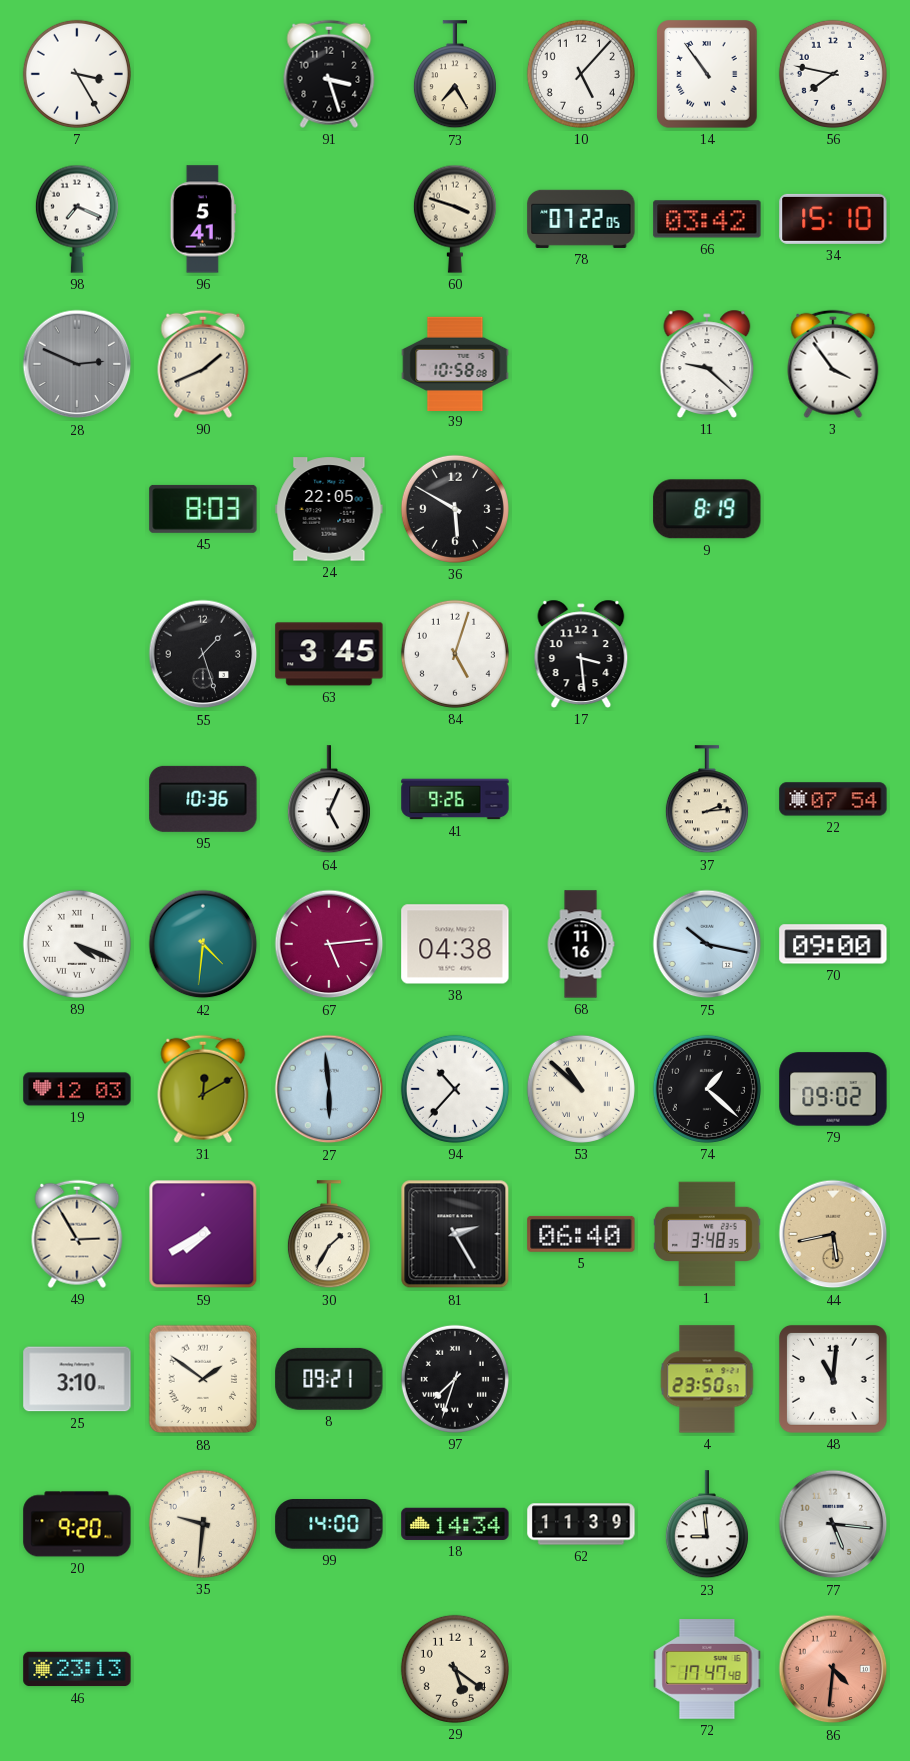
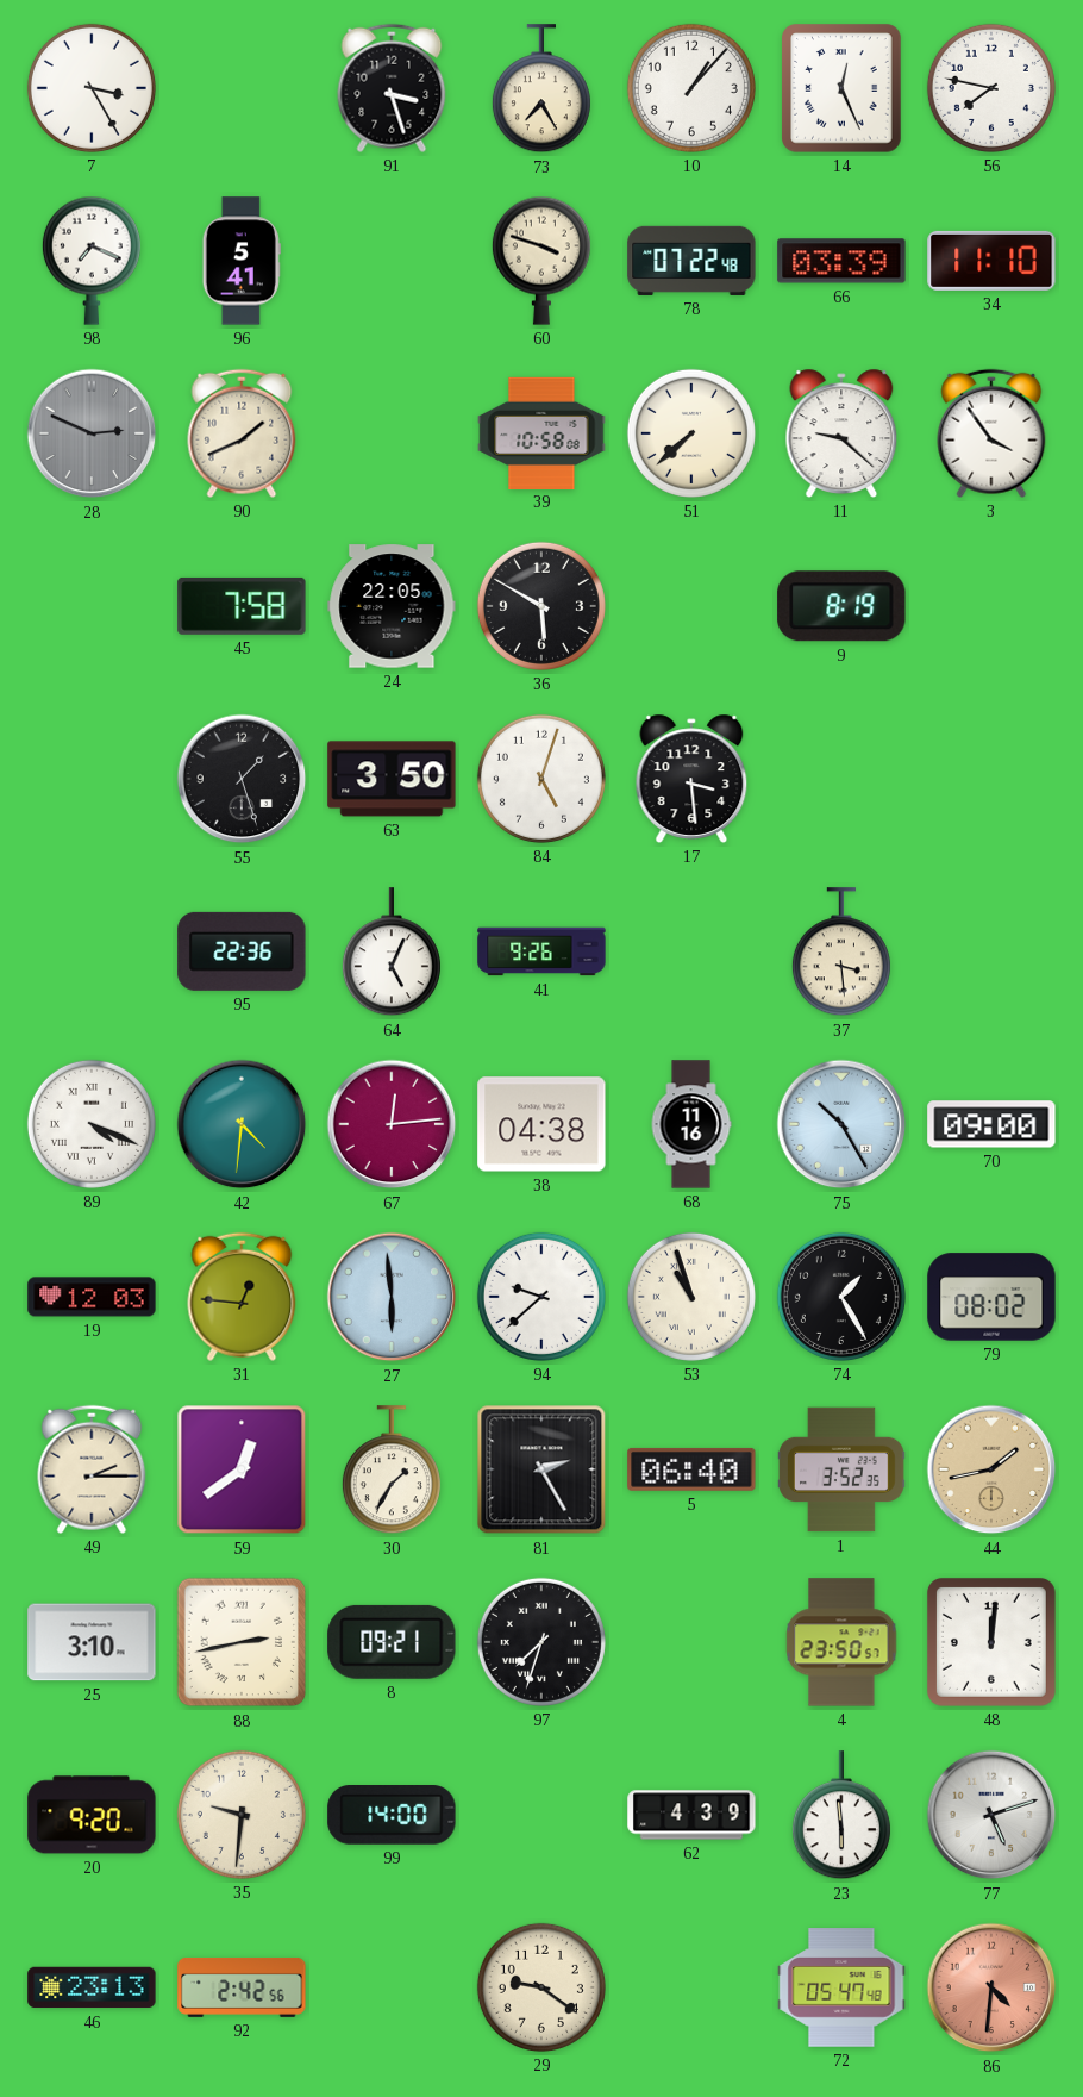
10: 5:07 -> 1:07 (691, 88)
14: 10:54 -> 12:26 (841, 88)
78: 07:22:05 -> 07:22:48 (691, 261)
66: 03:42 -> 03:39 (841, 261)
34: 15:10 -> 11:10 (991, 261)
51: none -> 7:38 (691, 433)
45: 8:03 -> 7:58 (242, 606)
63: 3:45 -> 3:50 (392, 779)
95: 10:36 -> 22:36 (242, 951)
37: 2:14 -> 3:29 (841, 953)
22: 07:54 -> none (833, 799)
67: 5:14 -> 12:14 (392, 1124)
75: 10:17 -> 10:25 (841, 1124)
31: 12:10 -> 12:46 (242, 1297)
94: 10:37 -> 9:38 (541, 1297)
53: 10:52 -> 10:57 (691, 1297)
74: 1:22 -> 1:25 (841, 1297)
79: 09:02 -> 08:02 (991, 1297)
49: 2:55 -> 2:15 (92, 1469)
59: 7:40 -> 12:39 (242, 1469)
1: 3:48 -> 3:52 (843, 1469)
44: 5:43 -> 1:43 (991, 1469)
88: 1:51 -> 2:43 (242, 1642)
48: 11:01 -> 12:01 (991, 1642)
18: 14:34 -> none (455, 1524)
62: 11:39 -> 4:39 (691, 1815)
23: 8:59 -> 5:59 (841, 1816)
77: 5:16 -> 5:12 (991, 1815)
92: none -> 2:42 (242, 1987)
29: 5:21 -> 9:21 (541, 1987)
72: 17:47 -> 05:47 (841, 1987)
